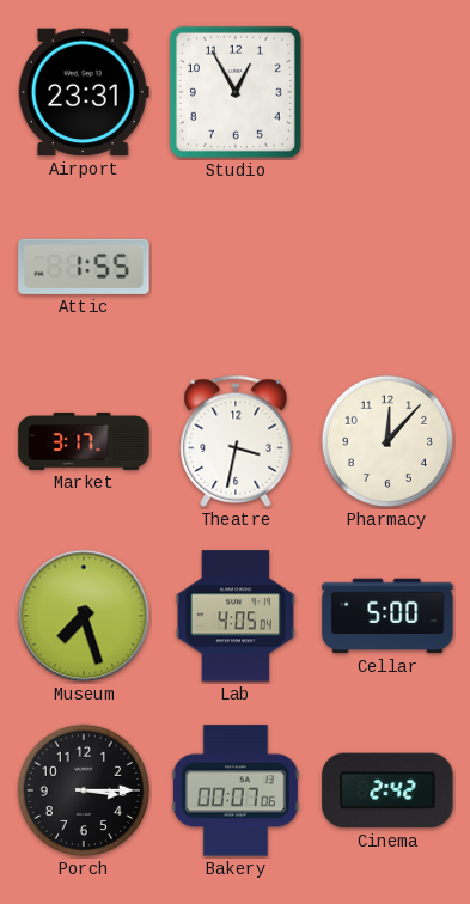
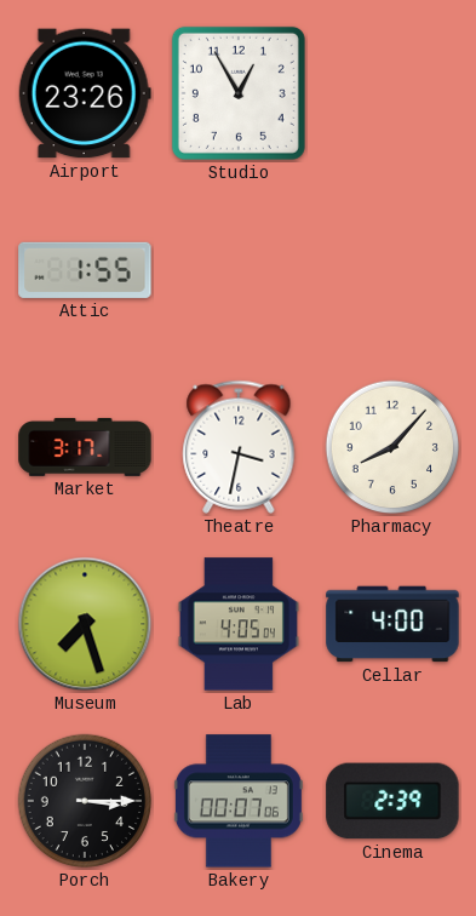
Airport: 23:31 -> 23:26 (85, 93)
Pharmacy: 12:07 -> 8:07 (392, 447)
Cellar: 5:00 -> 4:00 (392, 624)
Cinema: 2:42 -> 2:39 (392, 801)
